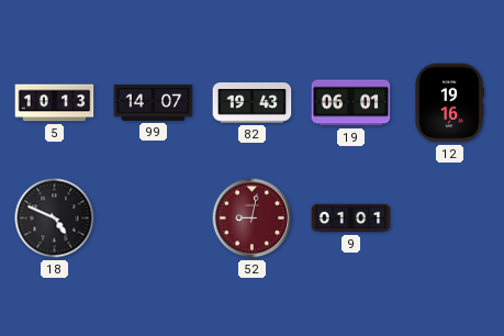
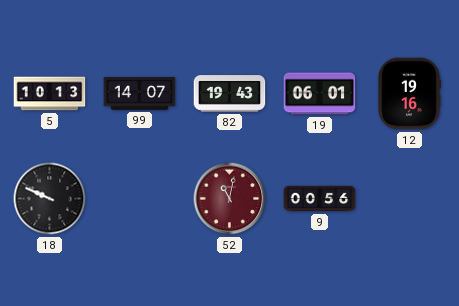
18: 4:49 -> 9:49 (50, 199)
52: 9:02 -> 11:02 (230, 199)
9: 01:01 -> 00:56 (320, 199)
